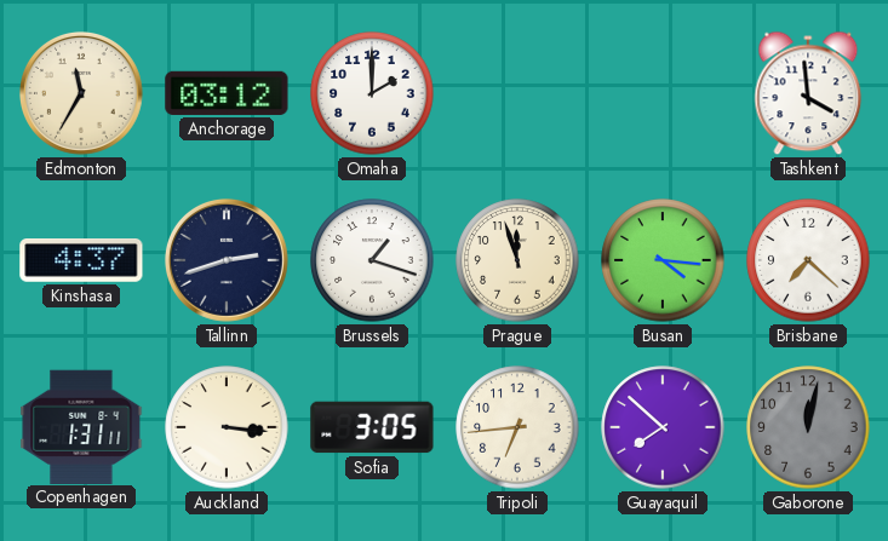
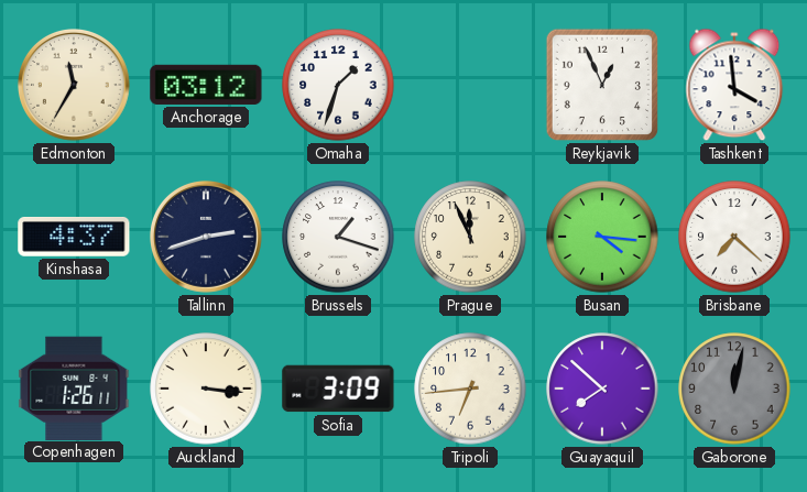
Omaha: 2:00 -> 1:33 (338, 85)
Reykjavik: none -> 12:56 (602, 85)
Prague: 11:57 -> 11:56 (470, 237)
Copenhagen: 1:31 -> 1:26 (74, 387)
Sofia: 3:05 -> 3:09 (338, 389)
